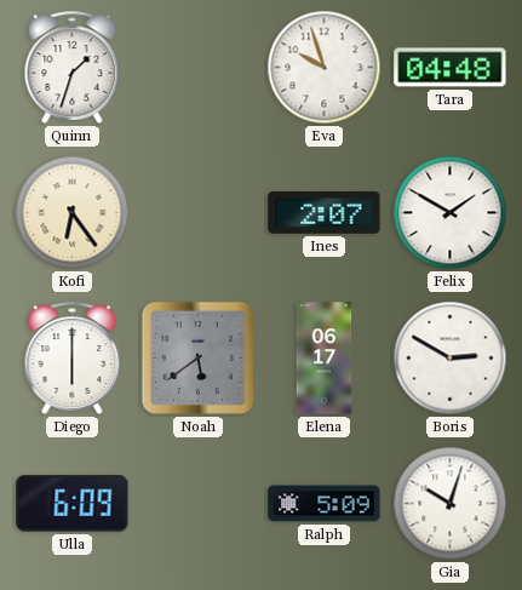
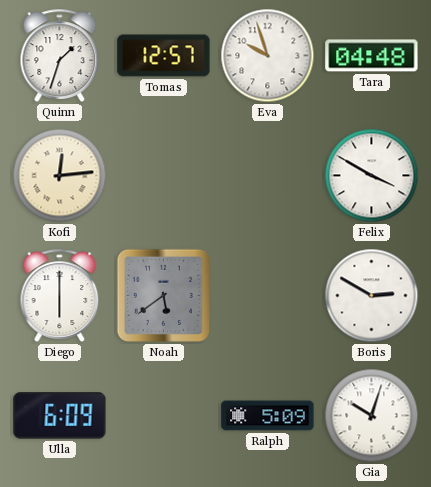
Tomas: none -> 12:57 (164, 56)
Kofi: 6:24 -> 12:14 (60, 176)
Ines: 2:07 -> none (325, 213)
Felix: 1:50 -> 3:50 (372, 176)
Elena: 06:17 -> none (325, 359)
